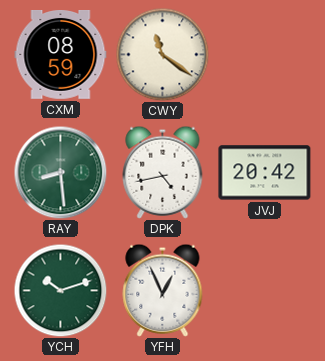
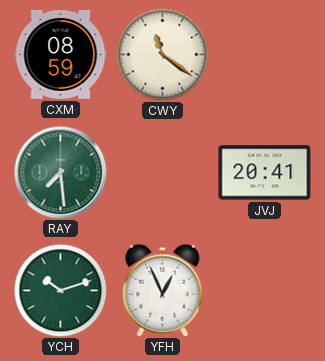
RAY: 8:29 -> 7:29 (60, 172)
DPK: 4:43 -> none (163, 172)
JVJ: 20:42 -> 20:41 (265, 173)
